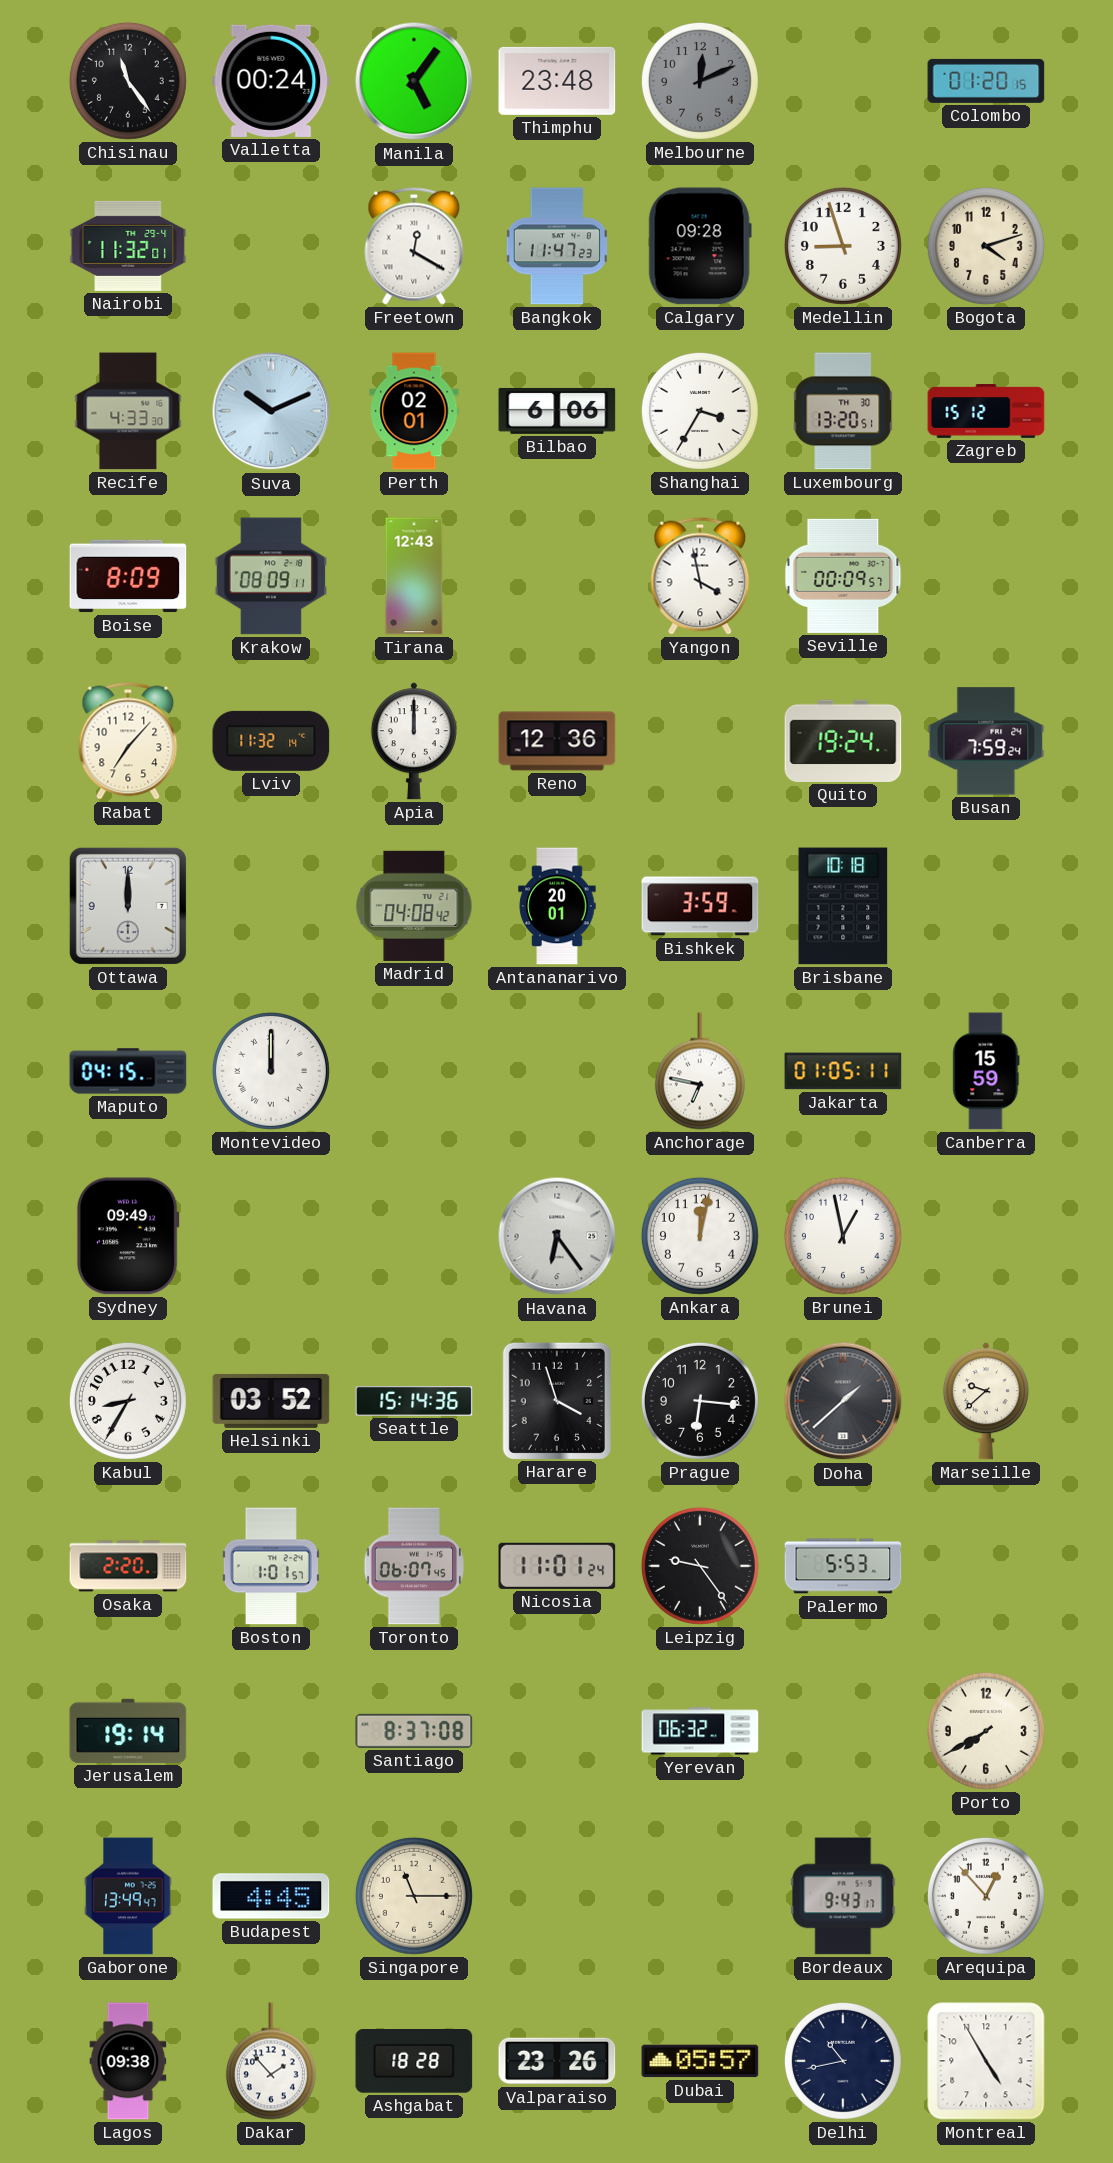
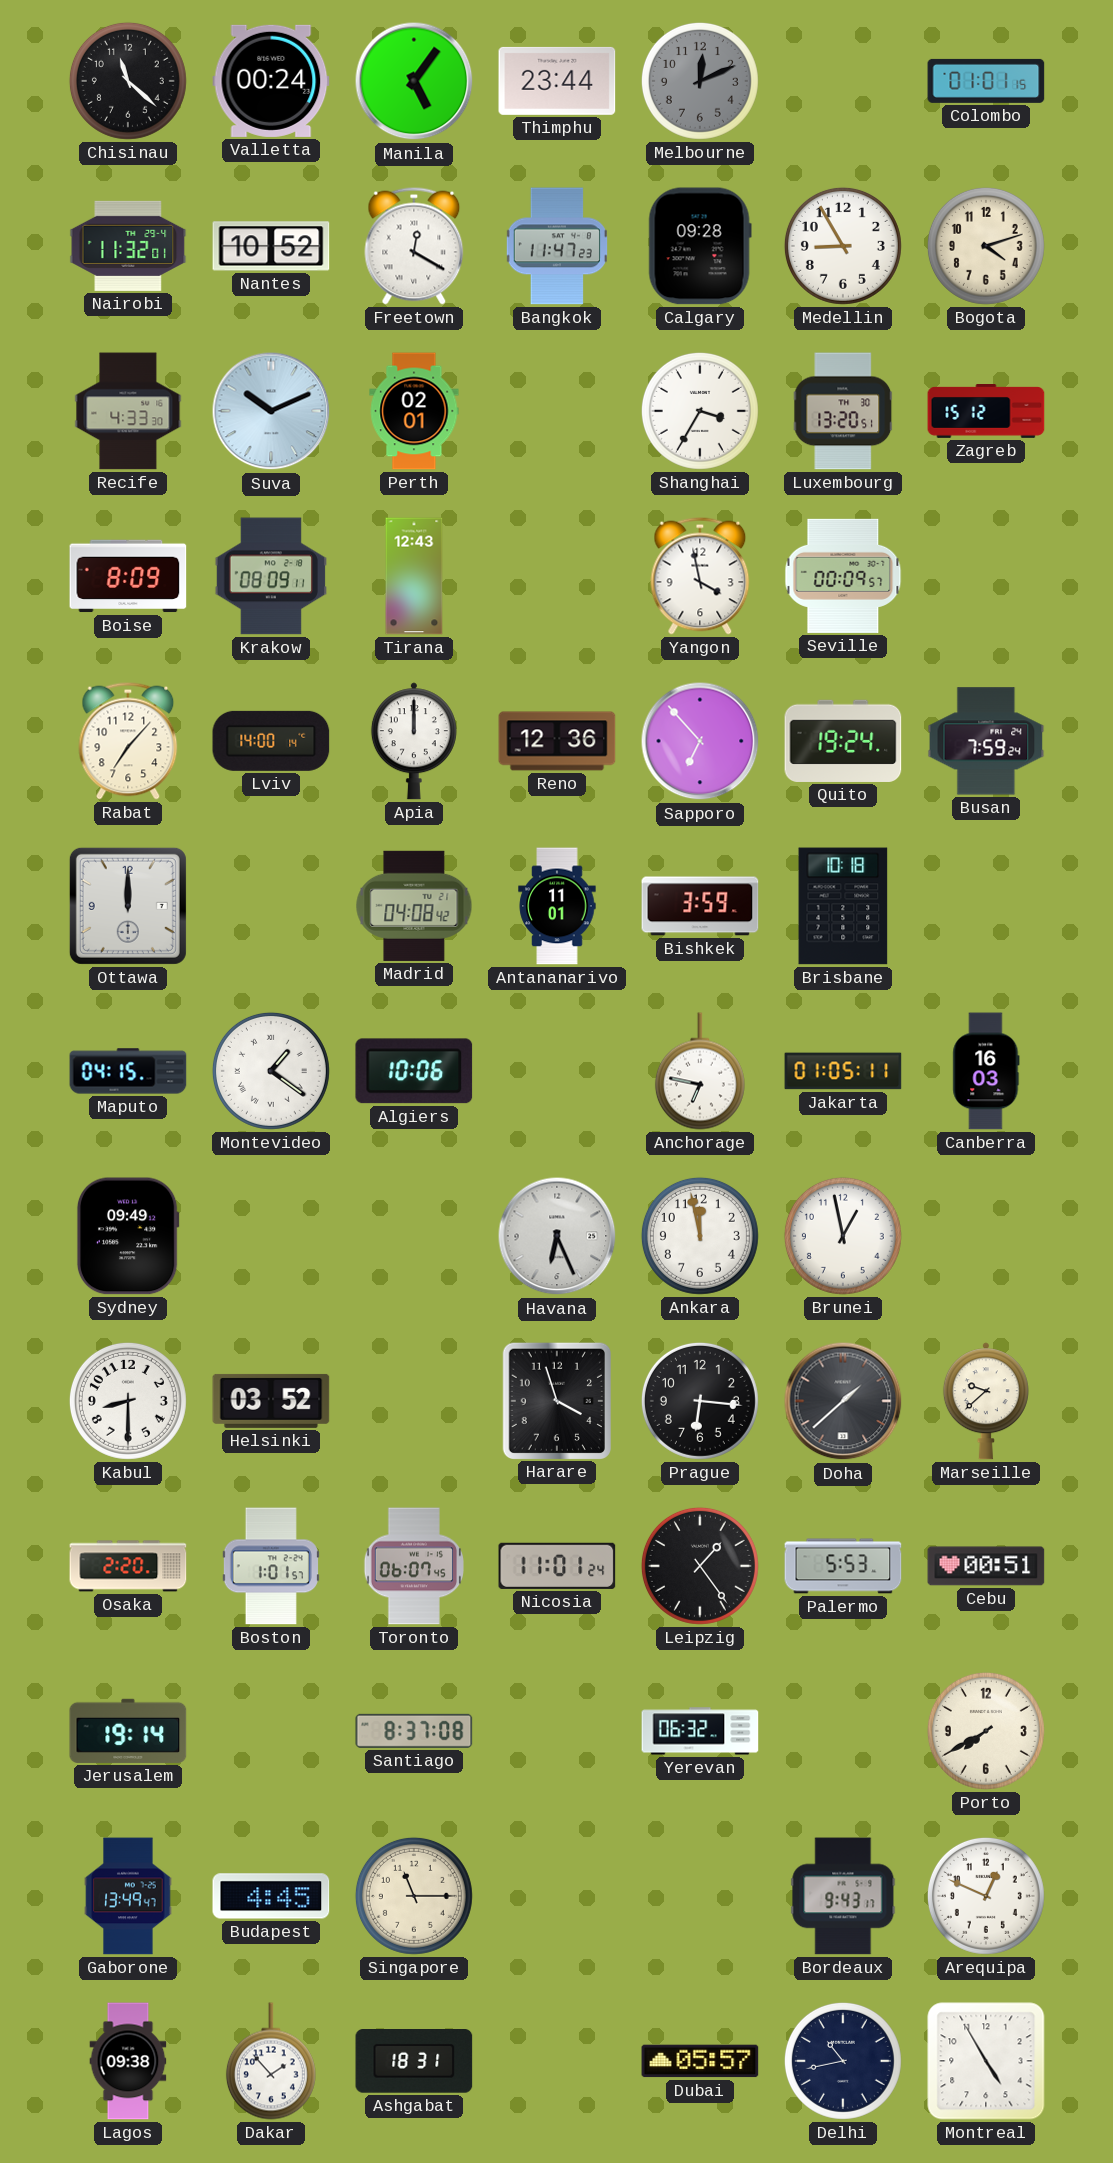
Chisinau: 11:24 -> 11:22 (128, 81)
Thimphu: 23:48 -> 23:44 (557, 81)
Colombo: 01:20 -> 01:01 (986, 81)
Nantes: none -> 10:52 (271, 246)
Medellin: 8:57 -> 8:55 (843, 246)
Bilbao: 6:06 -> none (557, 411)
Lviv: 11:32 -> 14:00 (271, 741)
Sapporo: none -> 6:53 (700, 741)
Antananarivo: 20:01 -> 11:01 (557, 906)
Montevideo: 12:00 -> 1:21 (271, 1071)
Algiers: none -> 10:06 (414, 1071)
Canberra: 15:59 -> 16:03 (986, 1071)
Havana: 6:24 -> 6:26 (557, 1236)
Ankara: 12:02 -> 11:58 (700, 1236)
Kabul: 8:35 -> 8:30 (128, 1401)
Seattle: 15:14 -> none (414, 1401)
Leipzig: 9:24 -> 1:24 (700, 1566)
Cebu: none -> 00:51 (986, 1566)
Arequipa: 12:53 -> 12:49 (986, 1896)
Ashgabat: 18:28 -> 18:31 (414, 2061)
Valparaiso: 23:26 -> none (557, 2061)
